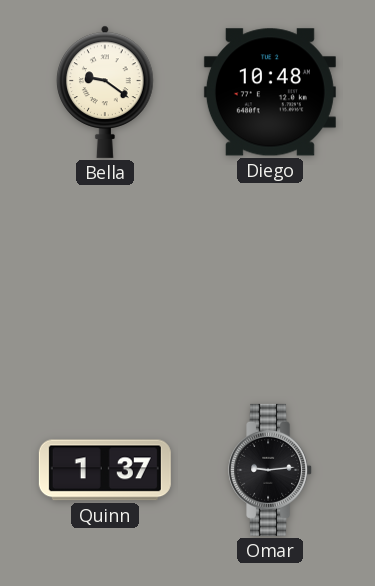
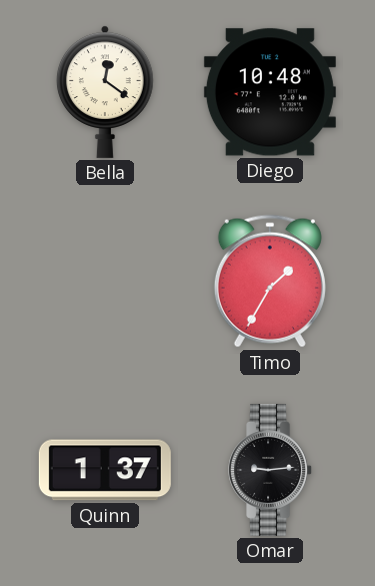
Bella: 9:21 -> 12:21 (105, 92)
Timo: none -> 1:35 (270, 281)
